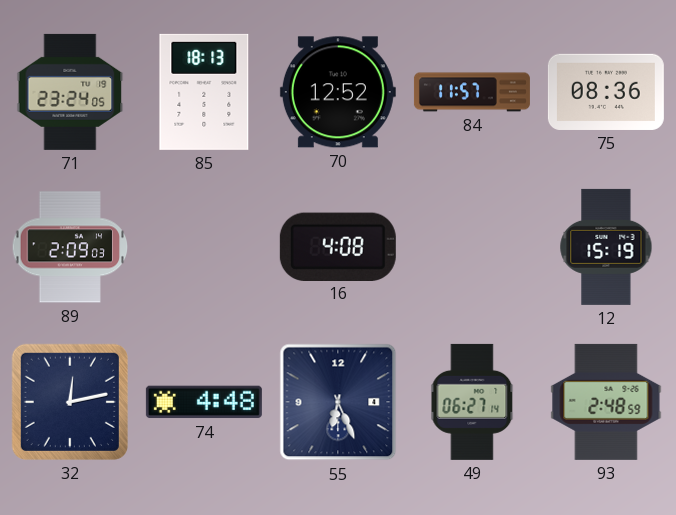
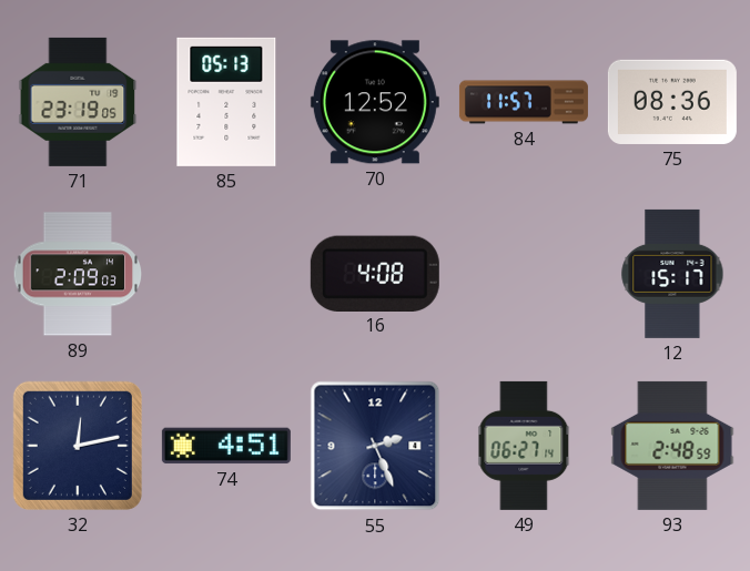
71: 23:24 -> 23:19 (78, 102)
85: 18:13 -> 05:13 (226, 102)
12: 15:19 -> 15:17 (672, 274)
74: 4:48 -> 4:51 (226, 446)
55: 6:26 -> 2:26 (375, 446)
